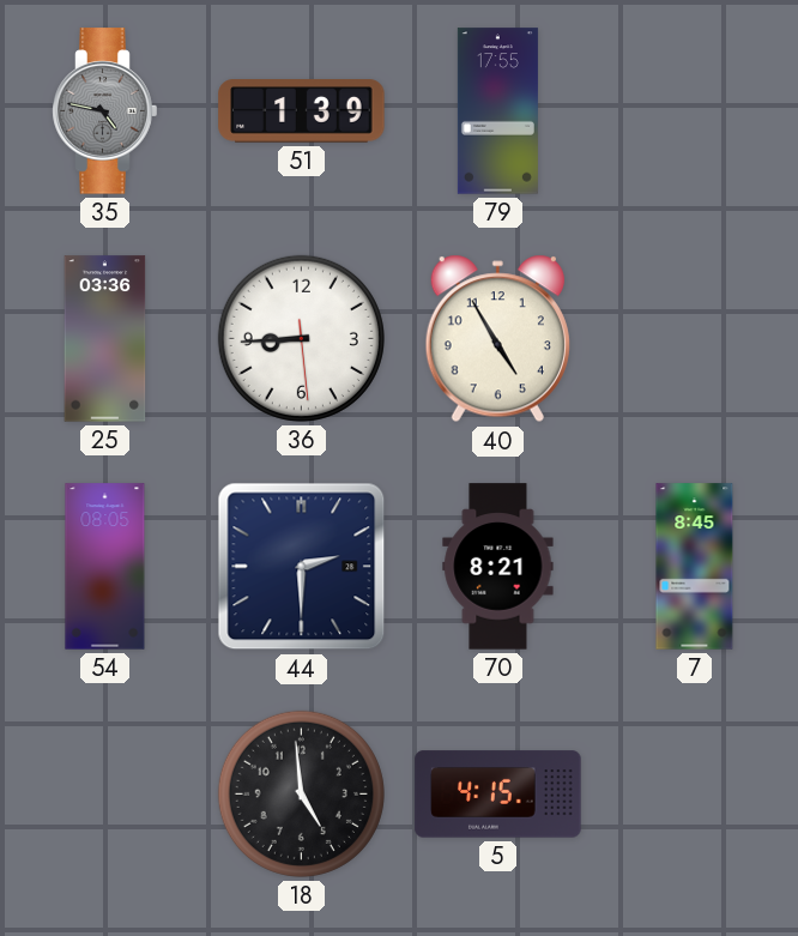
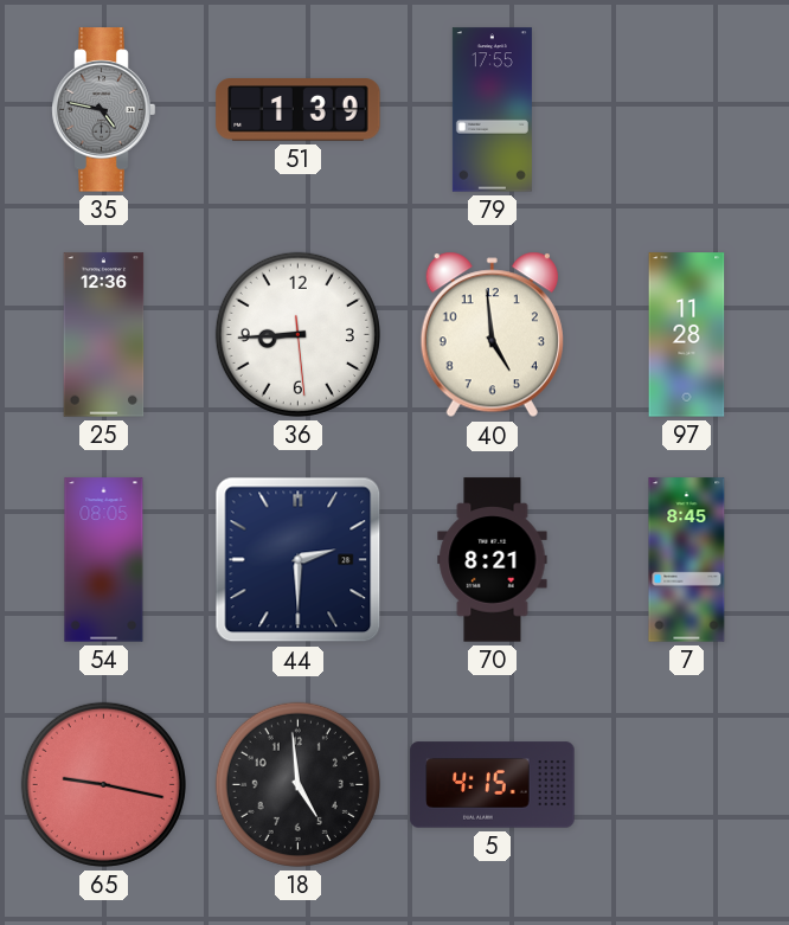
25: 03:36 -> 12:36 (104, 335)
40: 4:55 -> 4:59 (492, 335)
97: none -> 11:28 (687, 335)
65: none -> 9:17 (103, 784)
